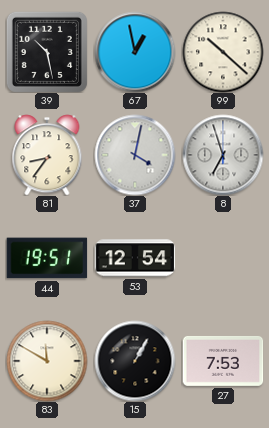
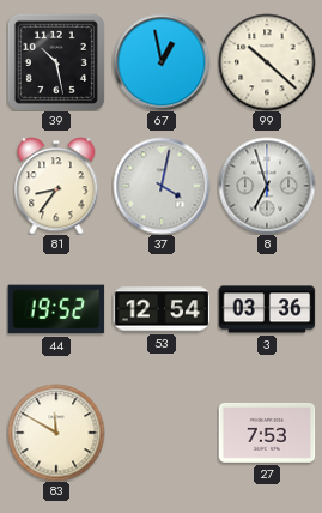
44: 19:51 -> 19:52 (56, 309)
3: none -> 03:36 (267, 309)
15: 1:05 -> none (135, 361)
